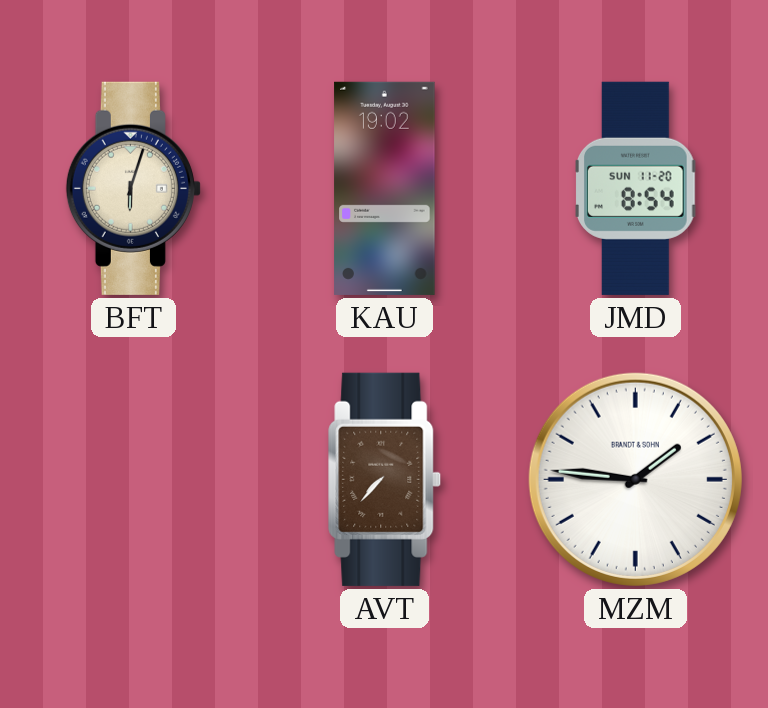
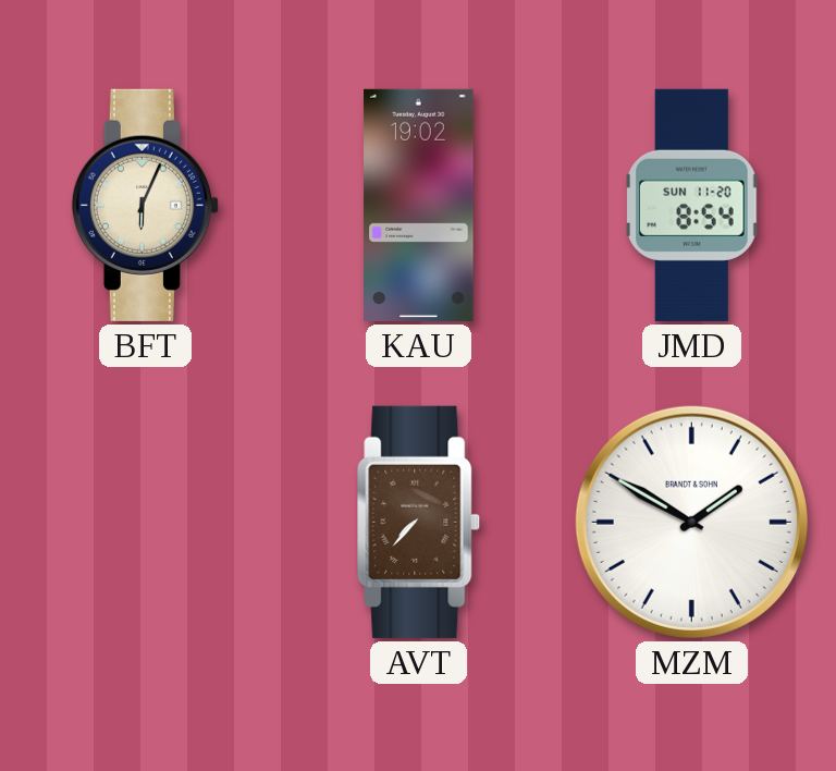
BFT: 6:03 -> 6:04 (145, 205)
MZM: 1:46 -> 1:50 (691, 522)
